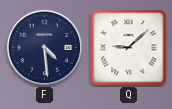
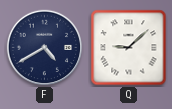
F: 4:29 -> 4:40 (45, 48)
